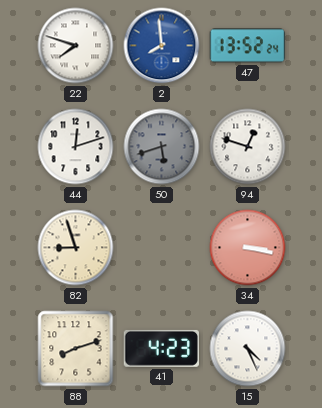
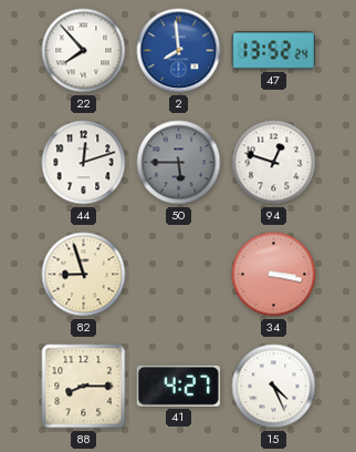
22: 7:48 -> 7:53 (84, 51)
50: 5:42 -> 5:45 (179, 163)
88: 8:12 -> 8:15 (84, 387)
41: 4:23 -> 4:27 (178, 386)
